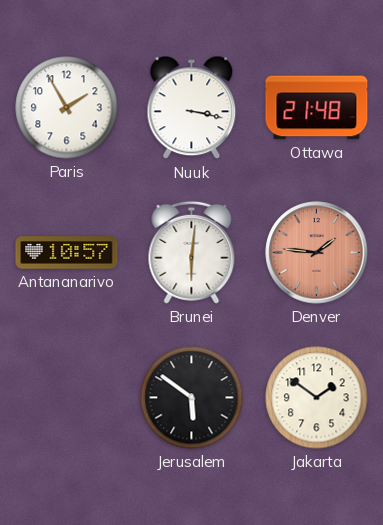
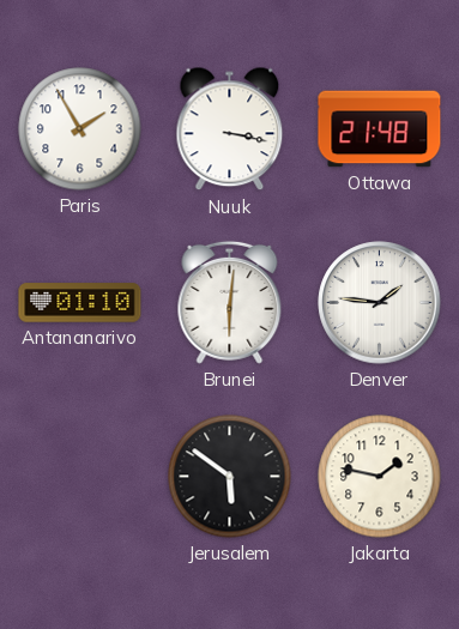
Antananarivo: 10:57 -> 01:10 (80, 303)
Denver dial: salmon -> white (380, 303)
Jakarta: 1:51 -> 1:47 (380, 477)
